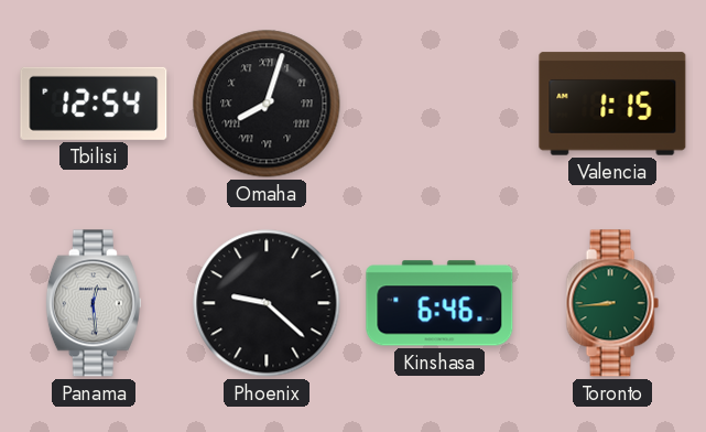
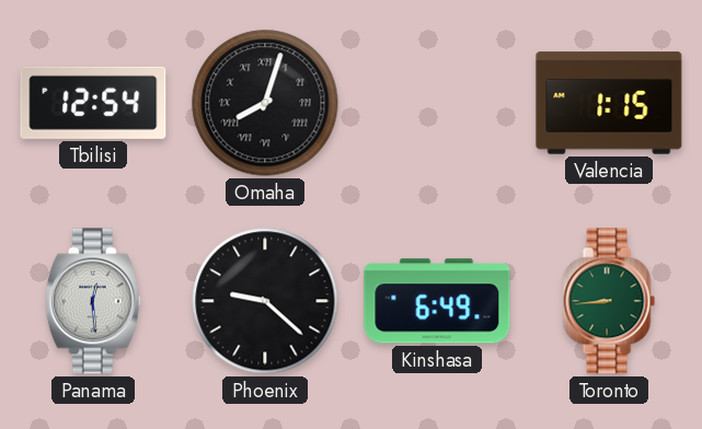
Kinshasa: 6:46 -> 6:49 (437, 301)
